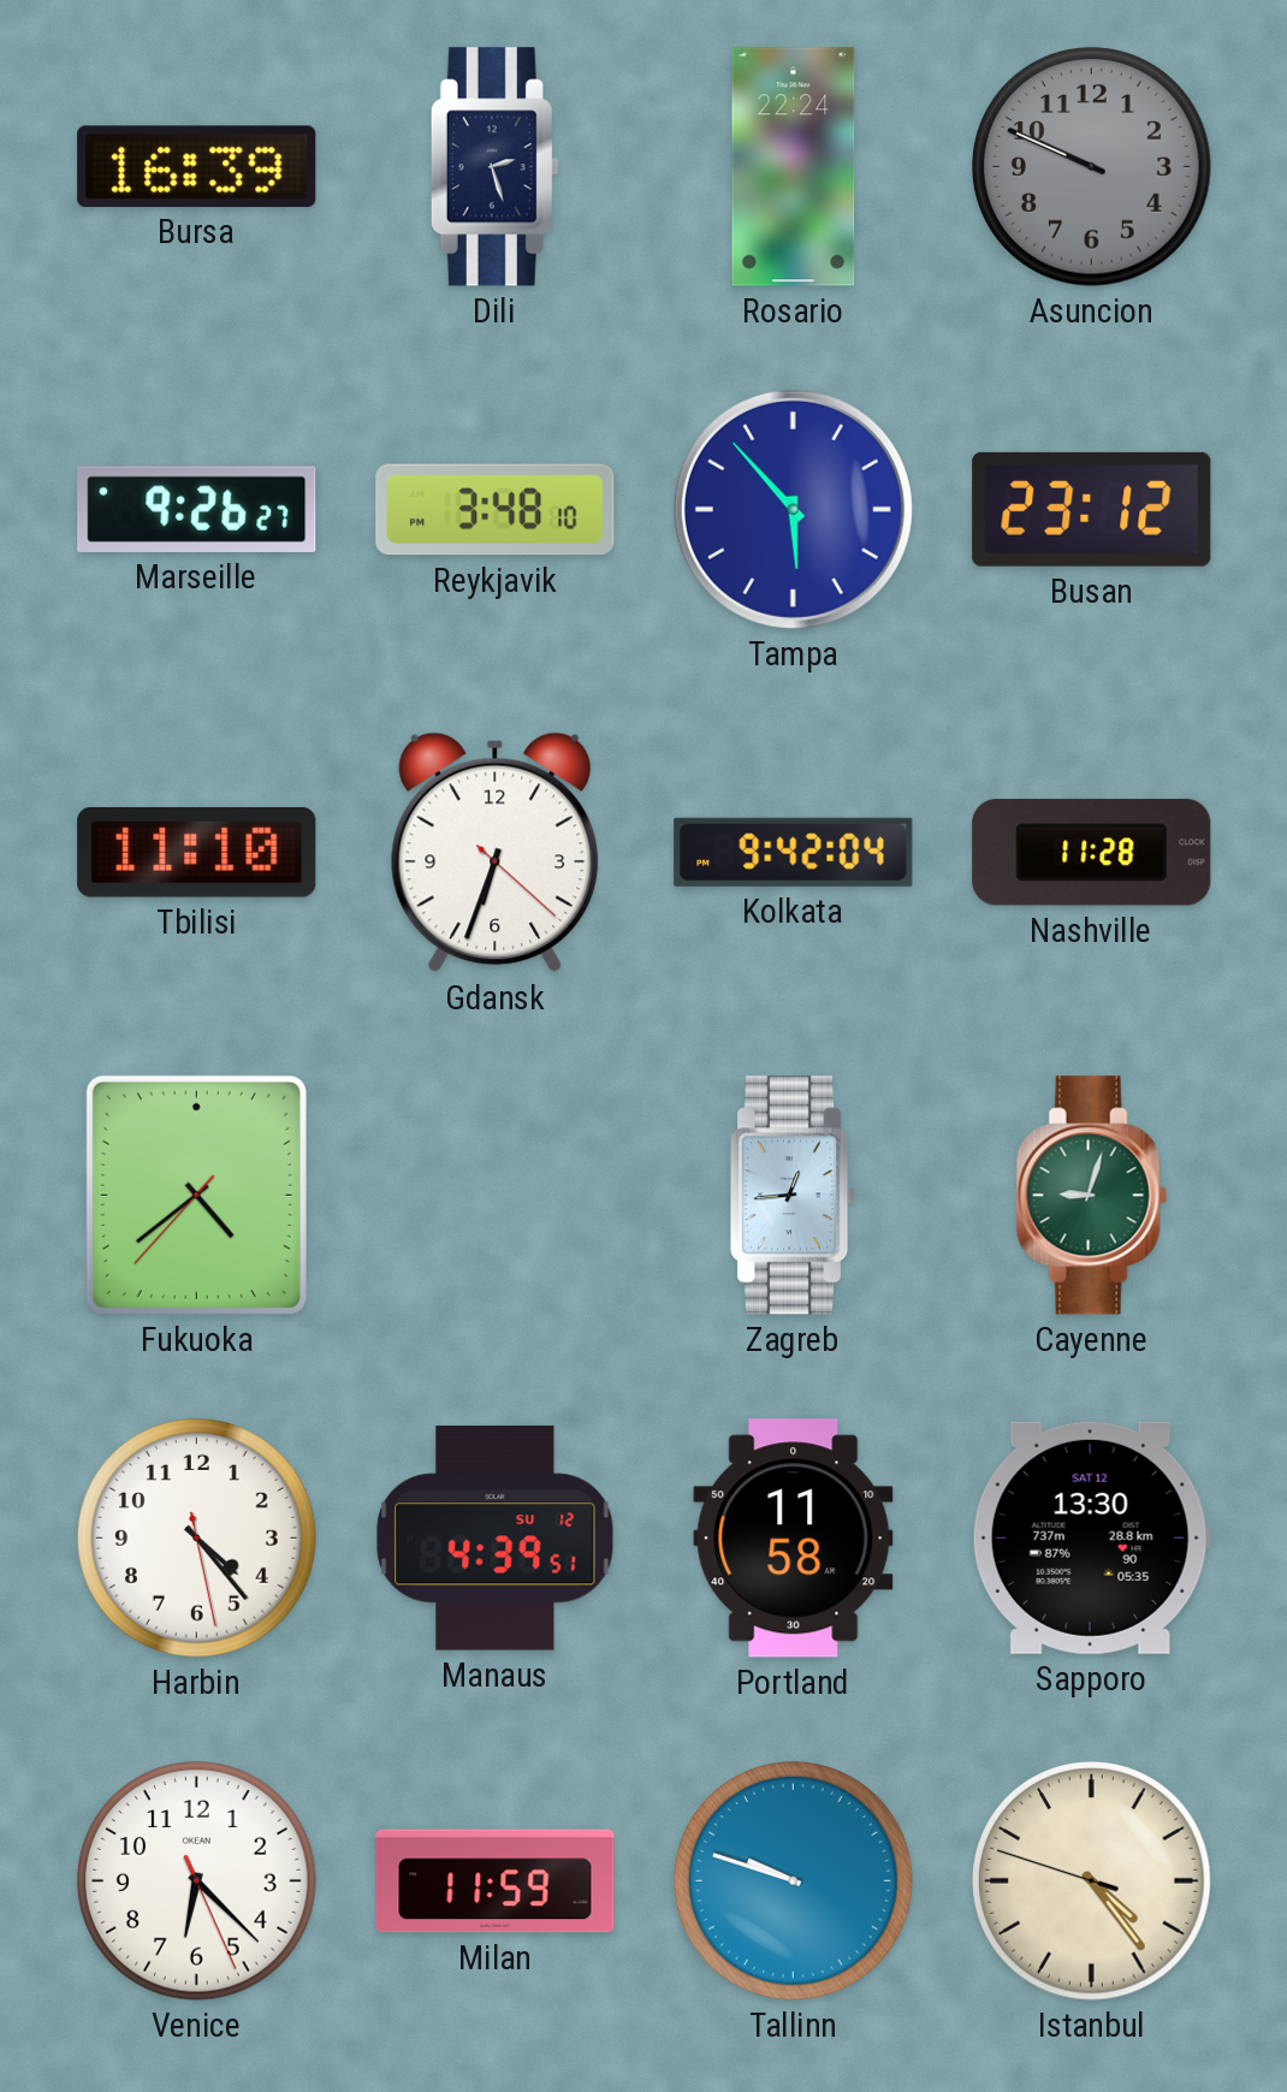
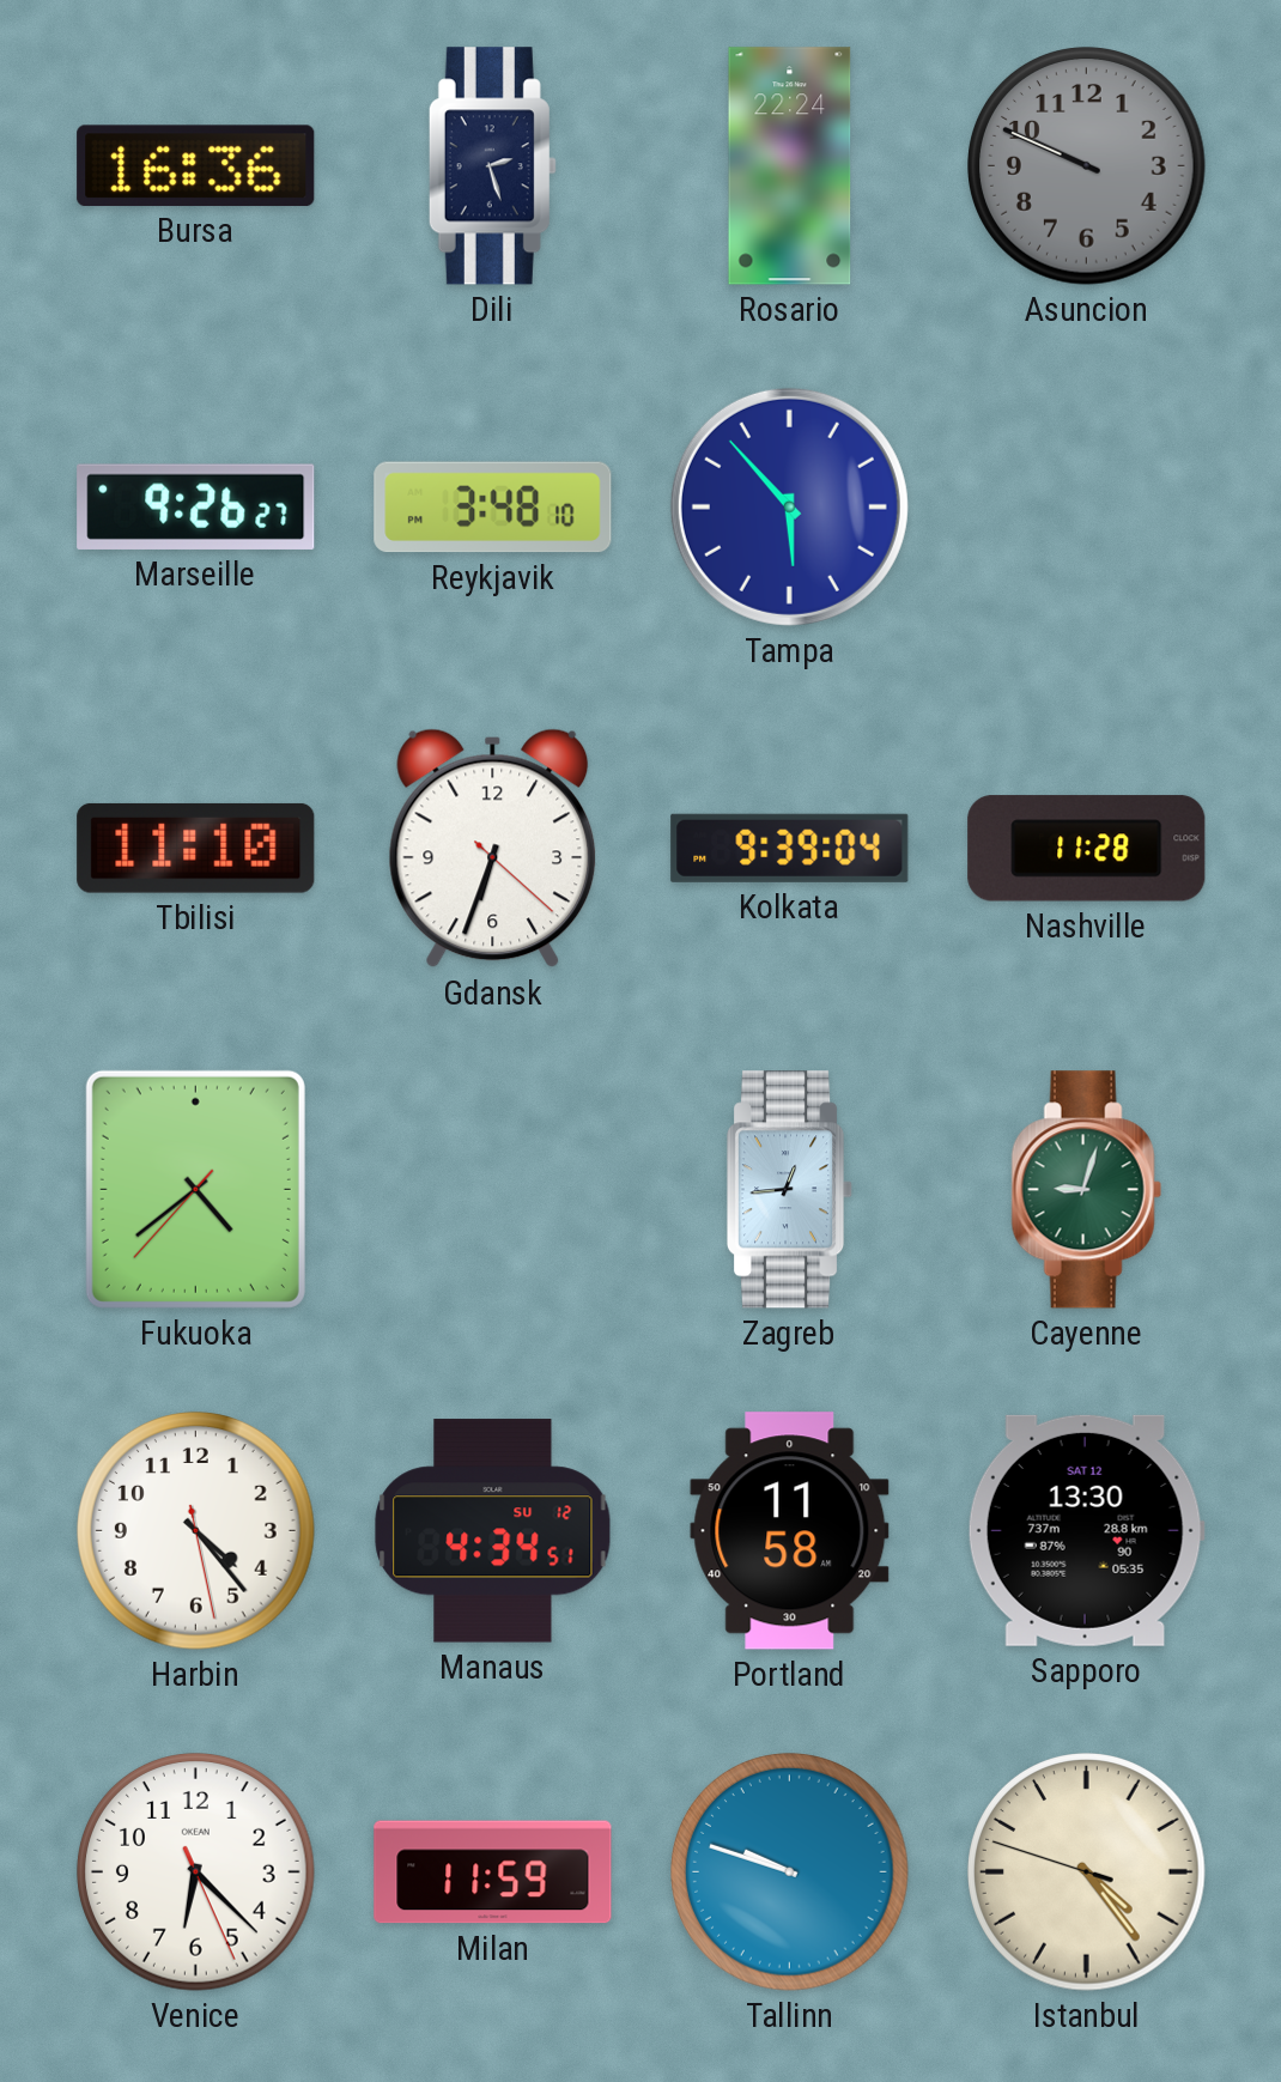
Bursa: 16:39 -> 16:36 (196, 165)
Busan: 23:12 -> none (1092, 509)
Kolkata: 9:42 -> 9:39 (790, 848)
Manaus: 4:39 -> 4:34 (493, 1531)
